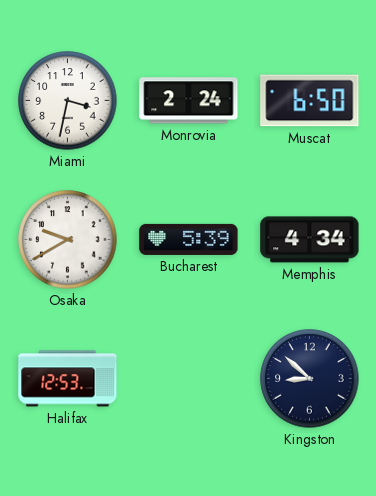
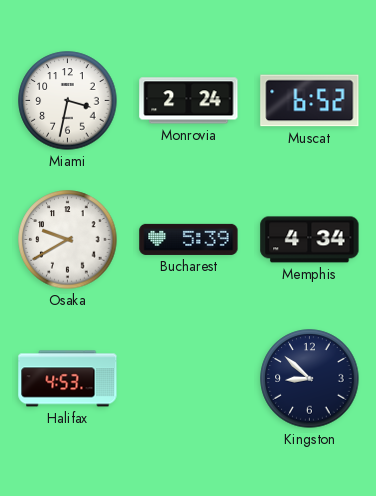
Muscat: 6:50 -> 6:52 (310, 101)
Halifax: 12:53 -> 4:53 (68, 379)
